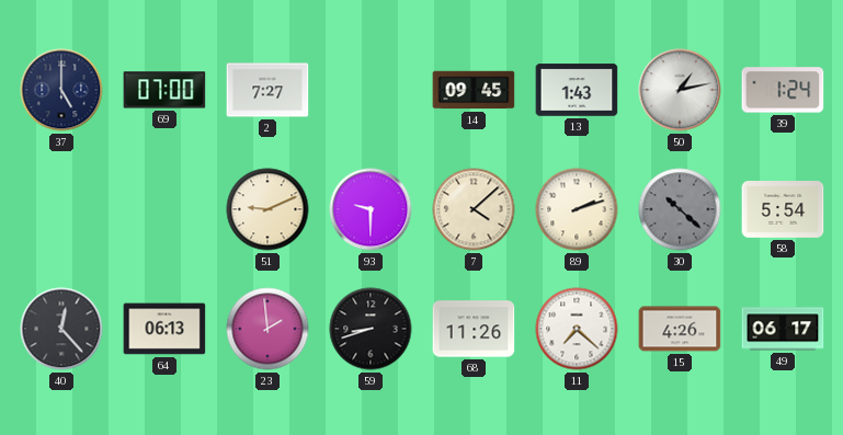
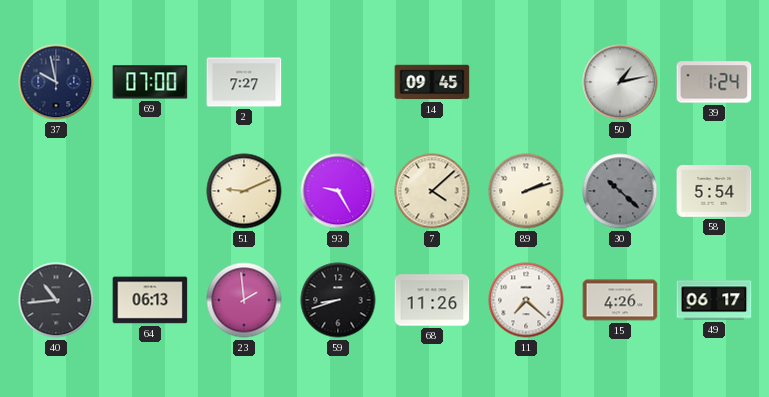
37: 5:00 -> 9:58 (56, 82)
13: 1:43 -> none (577, 90)
93: 9:30 -> 9:25 (338, 191)
40: 12:23 -> 10:44 (56, 300)
